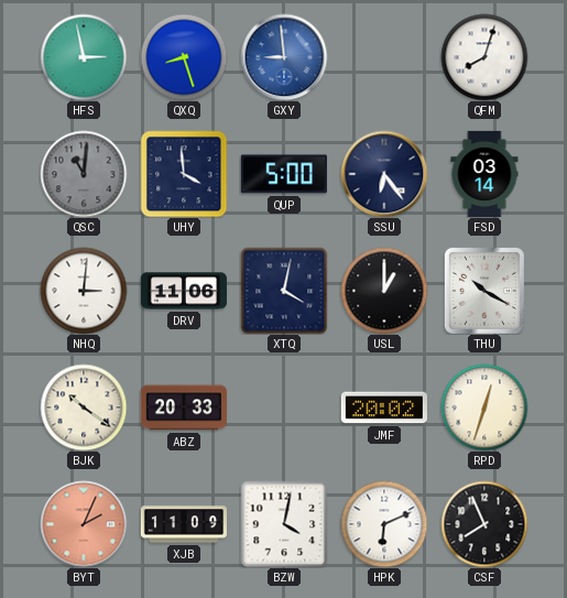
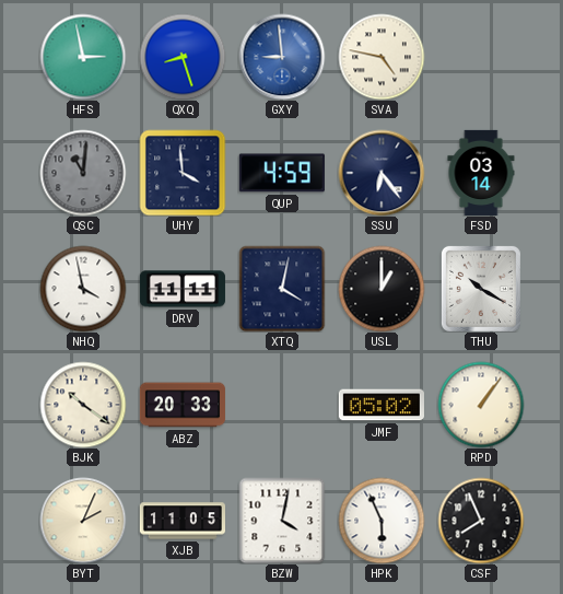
SVA: none -> 4:47 (382, 57)
QFM: 8:03 -> none (484, 57)
QUP: 5:00 -> 4:59 (282, 173)
NHQ: 3:01 -> 3:58 (83, 289)
DRV: 11:06 -> 11:11 (183, 289)
JMF: 20:02 -> 05:02 (382, 405)
RPD: 12:33 -> 1:06 (481, 405)
BYT dial: salmon -> cream (83, 521)
XJB: 11:09 -> 11:05 (181, 521)
HPK: 6:11 -> 5:56 (382, 521)
